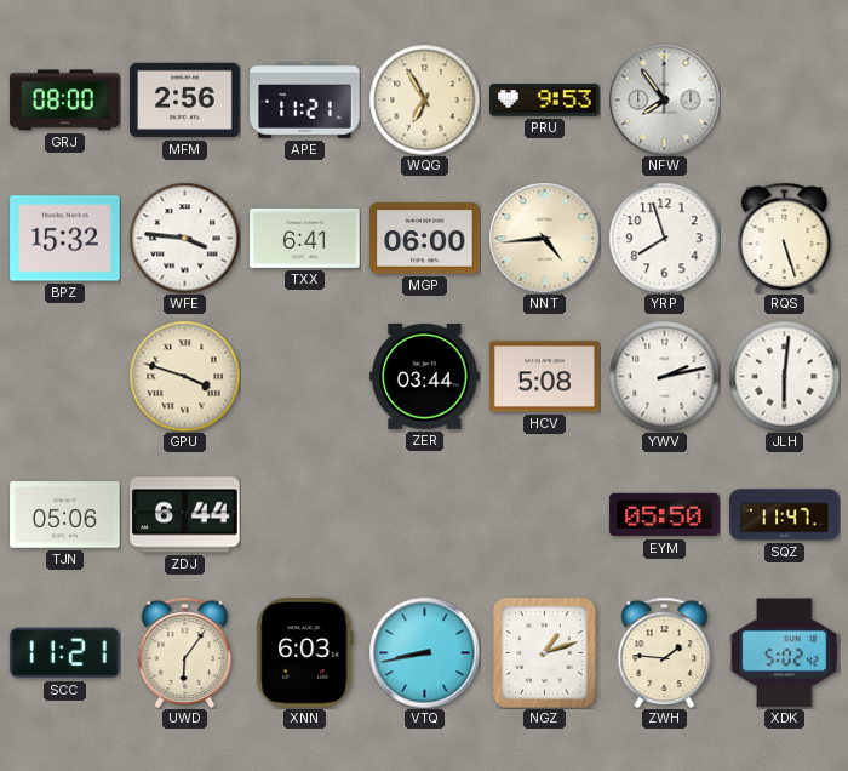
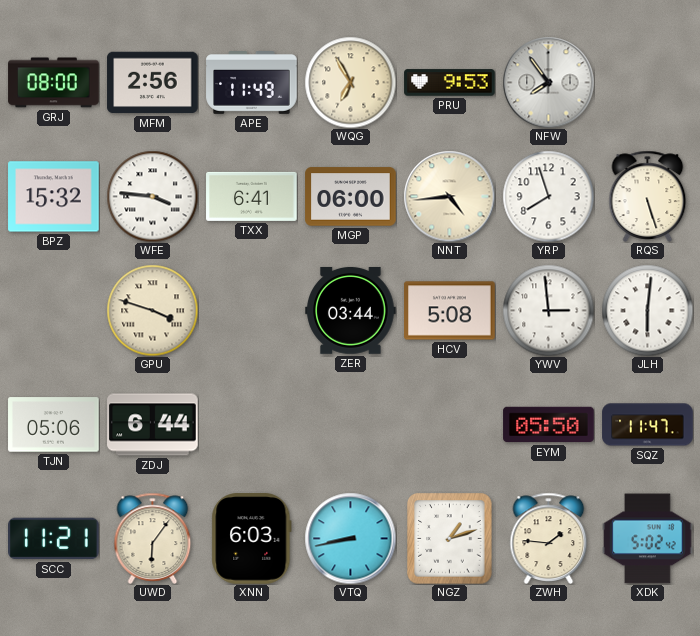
APE: 11:21 -> 11:49 (252, 83)
YWV: 2:13 -> 2:59 (548, 310)
